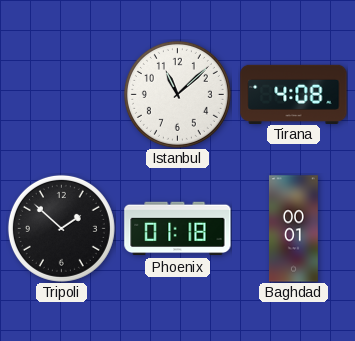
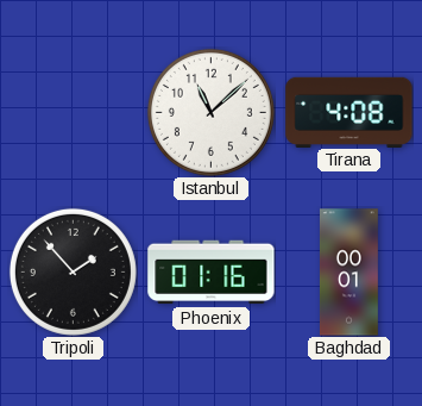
Tripoli: 1:52 -> 1:53 (73, 271)
Phoenix: 01:18 -> 01:16 (212, 273)
